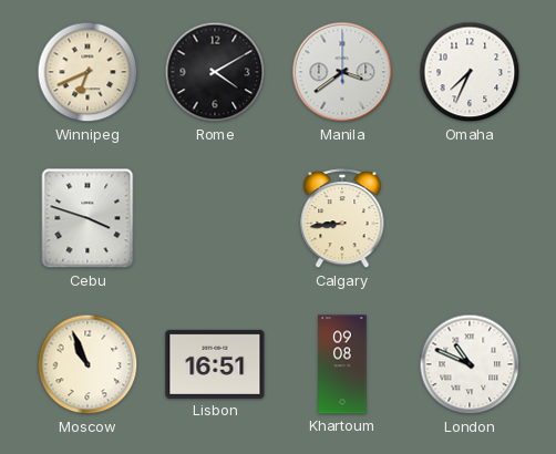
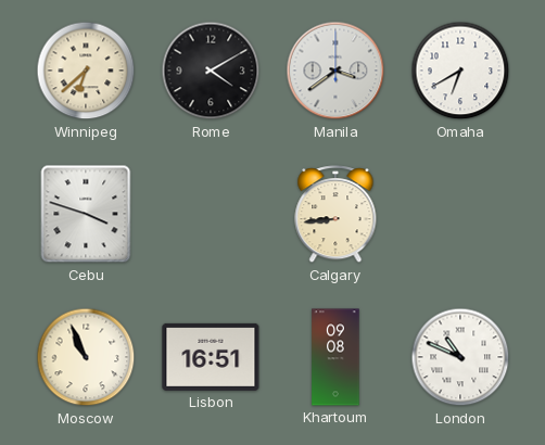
Winnipeg: 6:41 -> 6:38 (86, 71)
Omaha: 7:34 -> 6:40 (460, 71)
